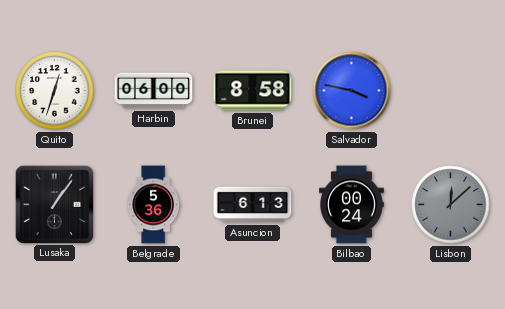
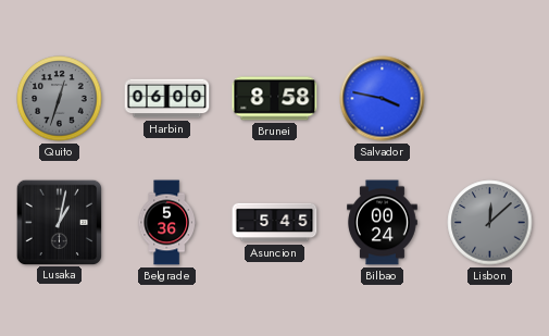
Quito dial: white -> grey (60, 99)
Lusaka: 1:06 -> 1:02 (59, 222)
Asuncion: 6:13 -> 5:45 (275, 223)
